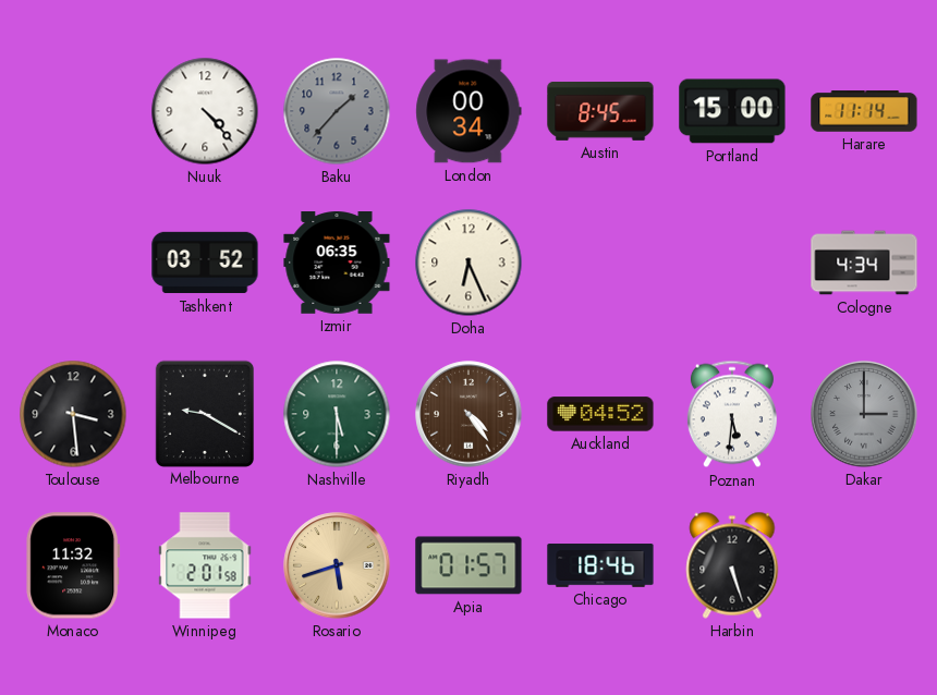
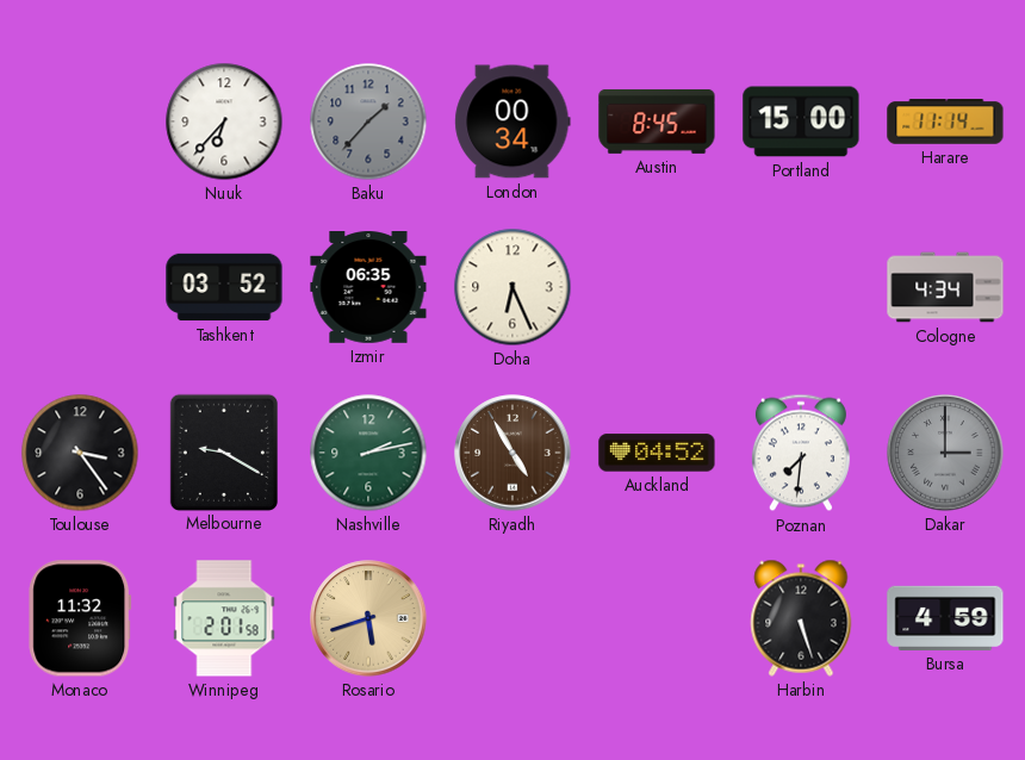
Nuuk: 4:23 -> 6:37 (224, 122)
Toulouse: 3:29 -> 3:24 (80, 453)
Nashville: 5:30 -> 2:13 (368, 453)
Riyadh: 4:24 -> 4:55 (512, 453)
Poznan: 5:31 -> 7:31 (801, 453)
Apia: 01:57 -> none (468, 565)
Chicago: 18:46 -> none (600, 565)
Bursa: none -> 4:59 (945, 618)
